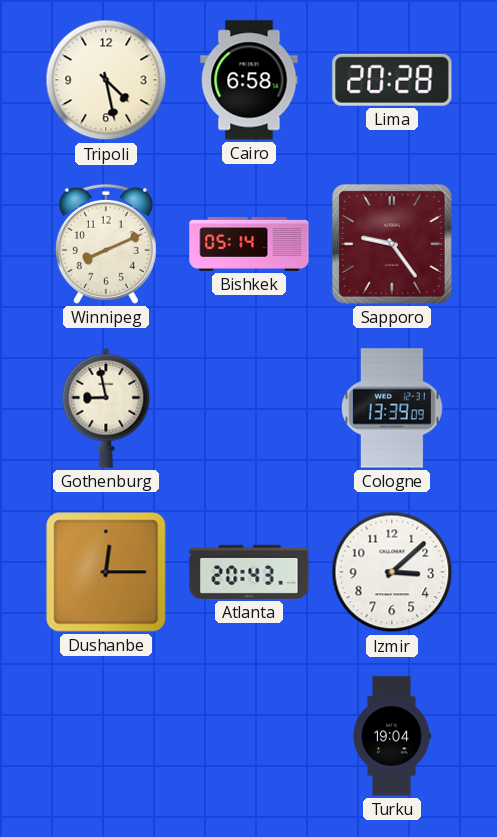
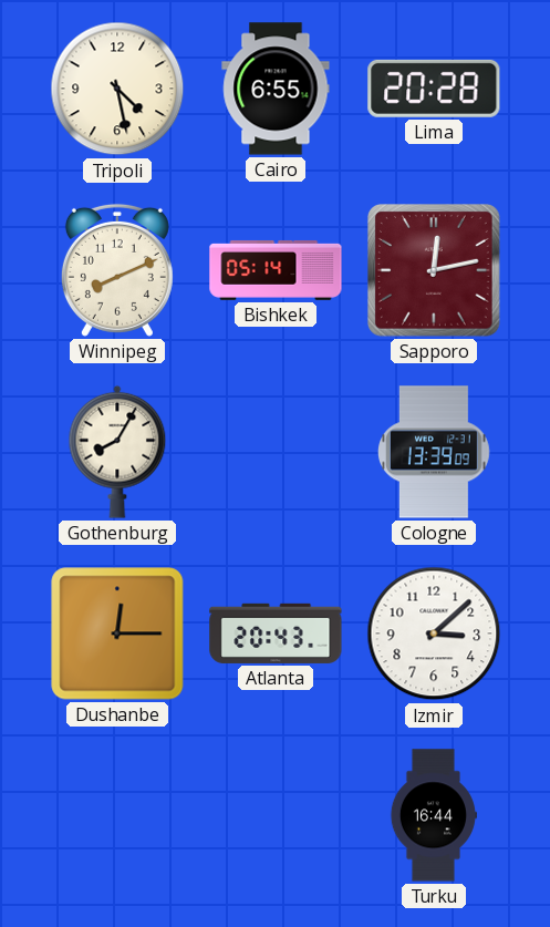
Cairo: 6:58 -> 6:55 (276, 89)
Sapporo: 9:24 -> 12:13 (435, 271)
Gothenburg: 8:58 -> 8:05 (117, 452)
Turku: 19:04 -> 16:44 (433, 815)
